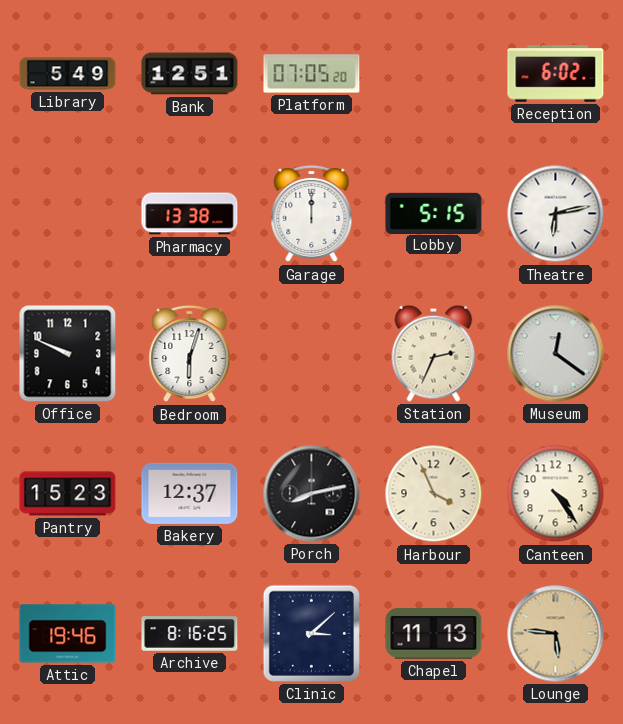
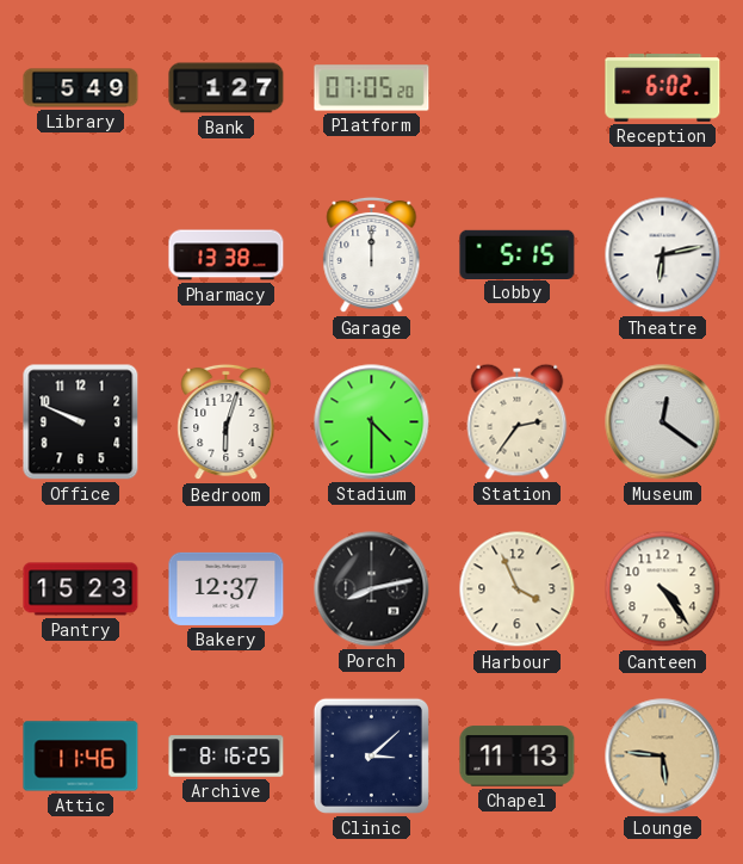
Bank: 12:51 -> 1:27 (227, 88)
Stadium: none -> 4:30 (372, 422)
Station: 2:34 -> 2:36 (518, 421)
Attic: 19:46 -> 11:46 (81, 757)
